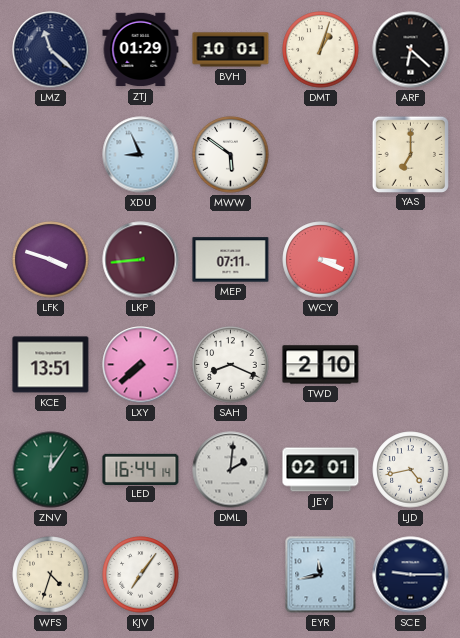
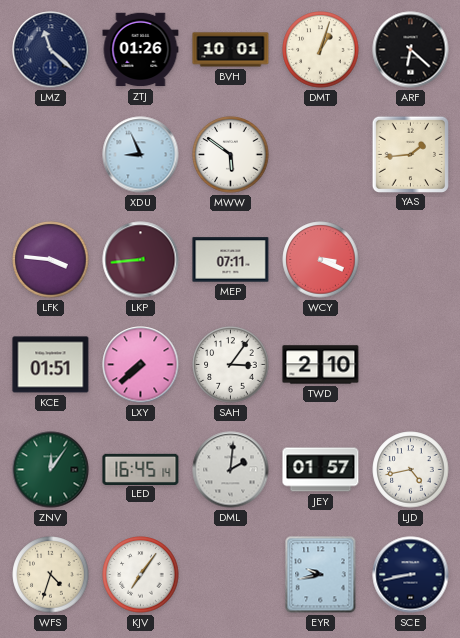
ZTJ: 01:29 -> 01:26 (141, 50)
YAS: 7:00 -> 1:44 (410, 154)
LFK: 3:48 -> 3:46 (51, 260)
KCE: 13:51 -> 01:51 (51, 365)
SAH: 8:19 -> 3:06 (231, 365)
LED: 16:44 -> 16:45 (141, 469)
JEY: 02:01 -> 01:57 (321, 470)
EYR: 11:43 -> 9:43 (321, 575)
SCE: 9:15 -> 8:43 (411, 575)
